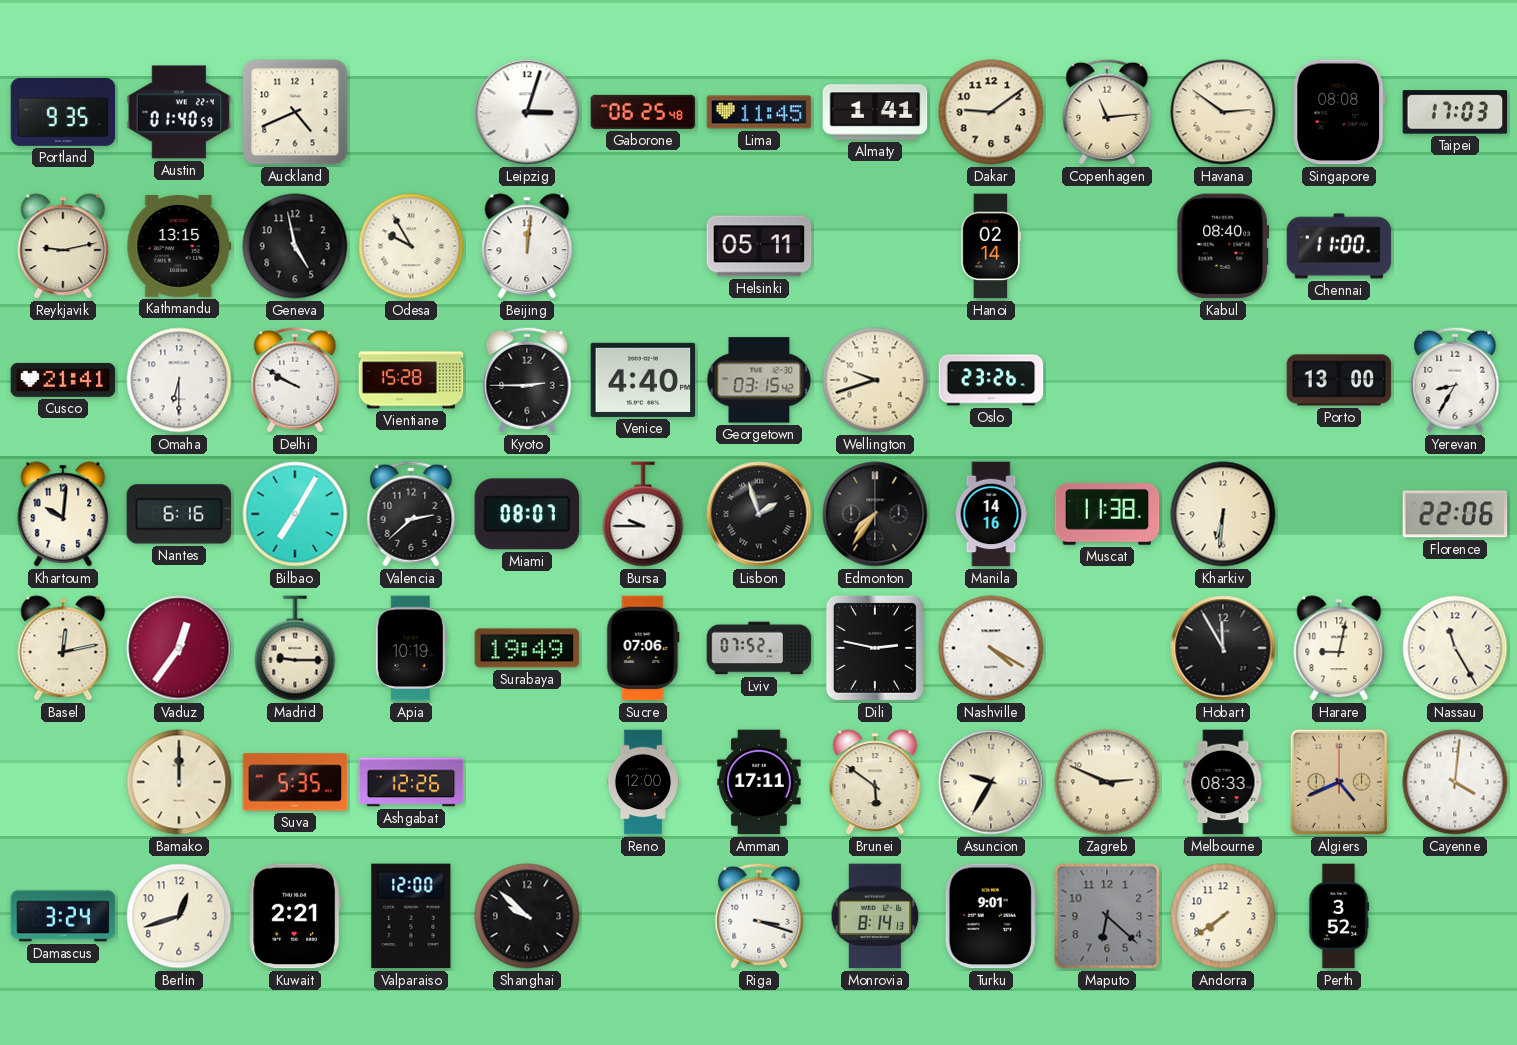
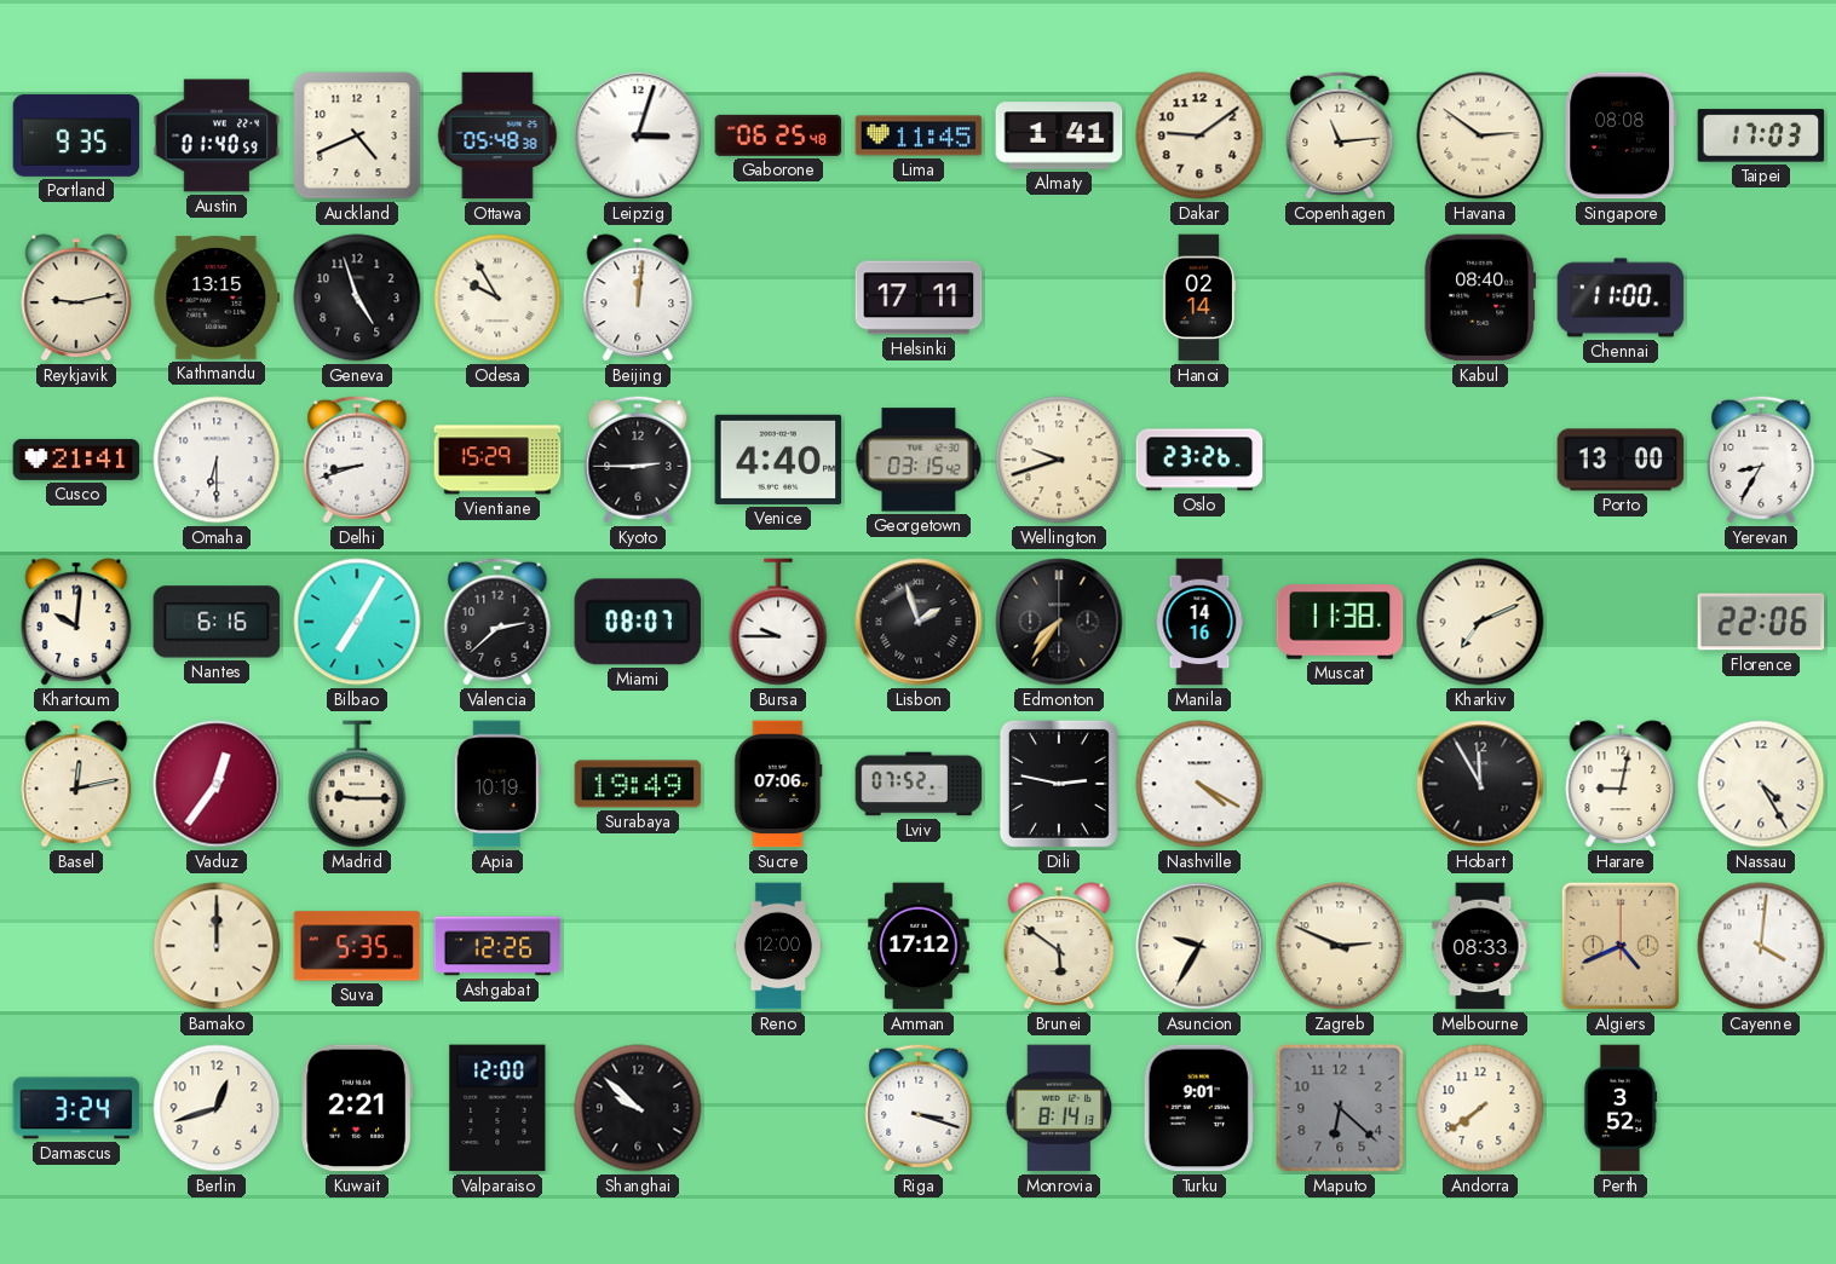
Ottawa: none -> 05:48 (497, 135)
Geneva: 4:58 -> 4:57 (357, 298)
Helsinki: 05:11 -> 17:11 (919, 298)
Delhi: 9:50 -> 8:42 (357, 460)
Vientiane: 15:28 -> 15:29 (497, 460)
Kharkiv: 6:31 -> 7:11 (1480, 622)
Nassau: 11:25 -> 4:25 (1761, 784)
Amman: 17:11 -> 17:12 (919, 946)
